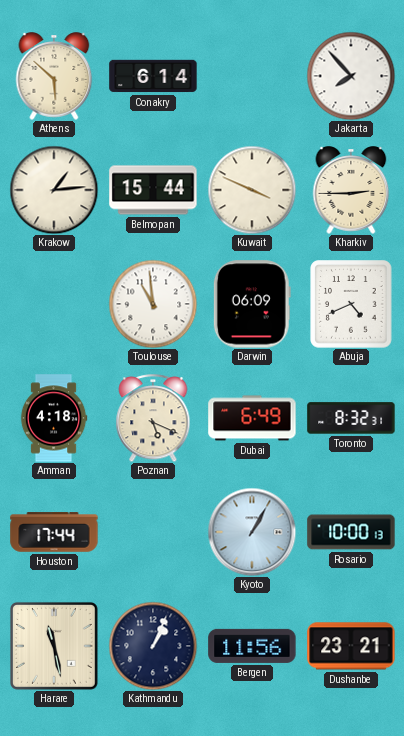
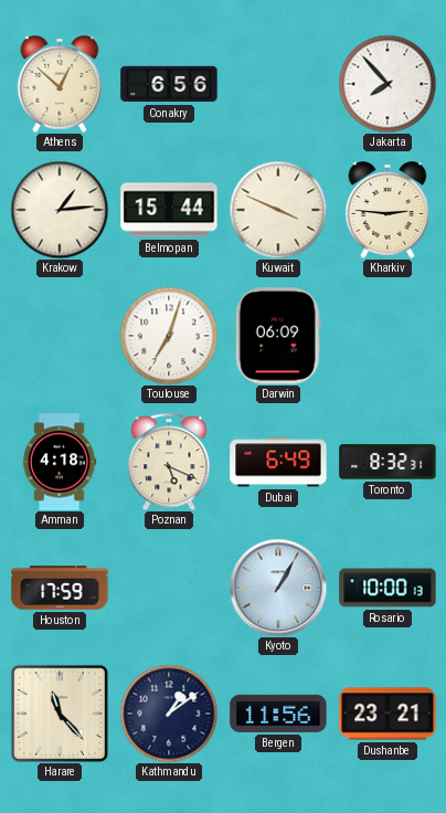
Athens: 5:52 -> 12:52 (60, 84)
Conakry: 6:14 -> 6:56 (169, 84)
Kharkiv: 2:45 -> 2:46 (387, 210)
Toulouse: 10:59 -> 7:03 (169, 336)
Abuja: 4:41 -> none (351, 304)
Houston: 17:44 -> 17:59 (60, 588)
Harare: 11:28 -> 11:23 (60, 714)
Kathmandu: 1:04 -> 1:09 (169, 714)
